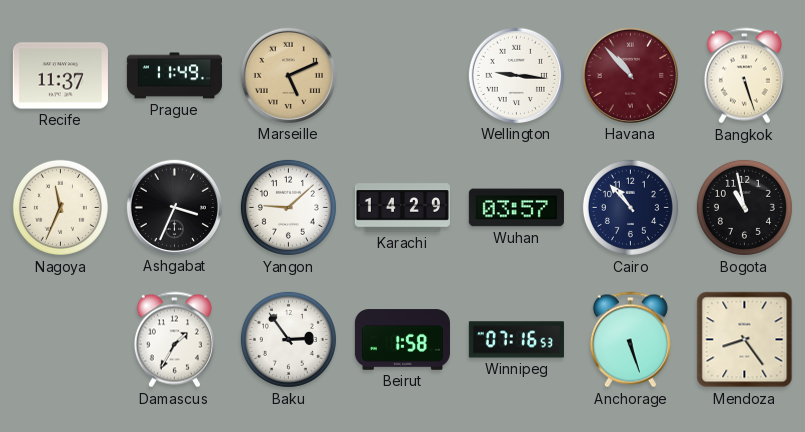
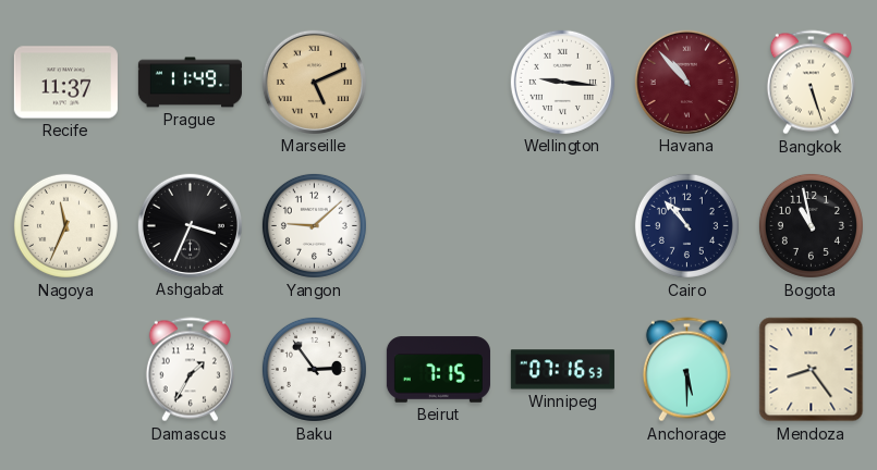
Karachi: 14:29 -> none (402, 208)
Wuhan: 03:57 -> none (516, 208)
Beirut: 1:58 -> 7:15 (438, 370)
Anchorage: 5:27 -> 5:30 (686, 370)
